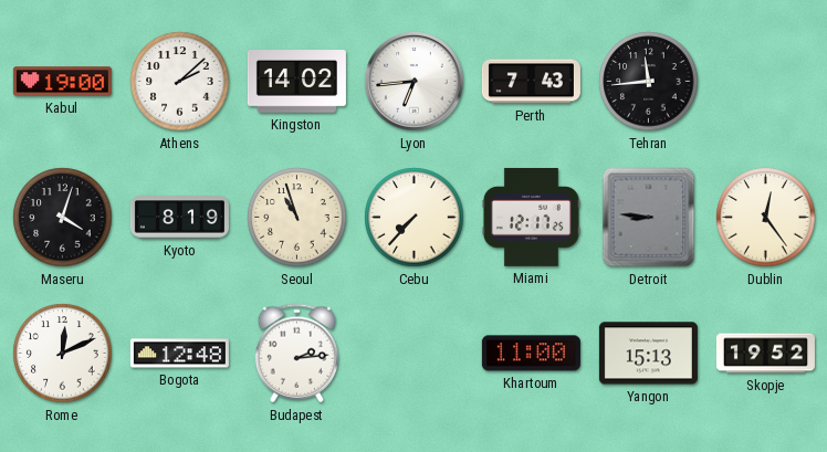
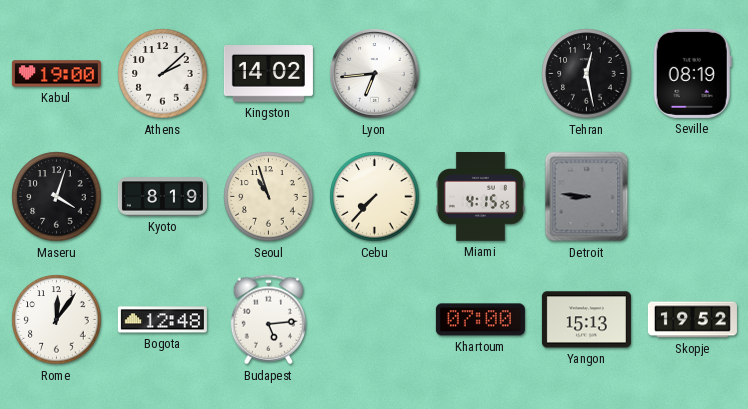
Perth: 7:43 -> none (531, 82)
Tehran: 11:44 -> 12:28 (587, 74)
Seville: none -> 08:19 (692, 73)
Miami: 12:17 -> 4:15 (480, 197)
Dublin: 12:24 -> none (766, 218)
Rome: 12:11 -> 12:06 (57, 320)
Budapest: 2:14 -> 5:14 (269, 320)
Khartoum: 11:00 -> 07:00 (480, 320)
